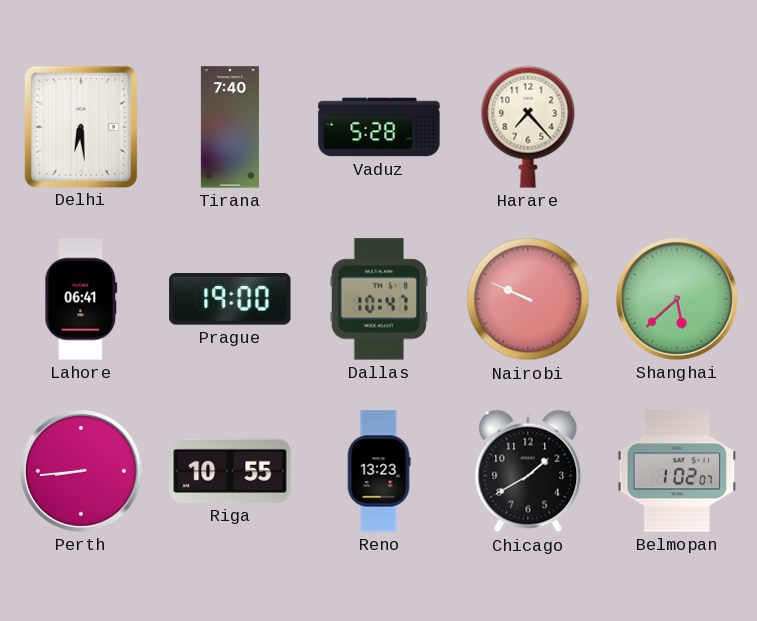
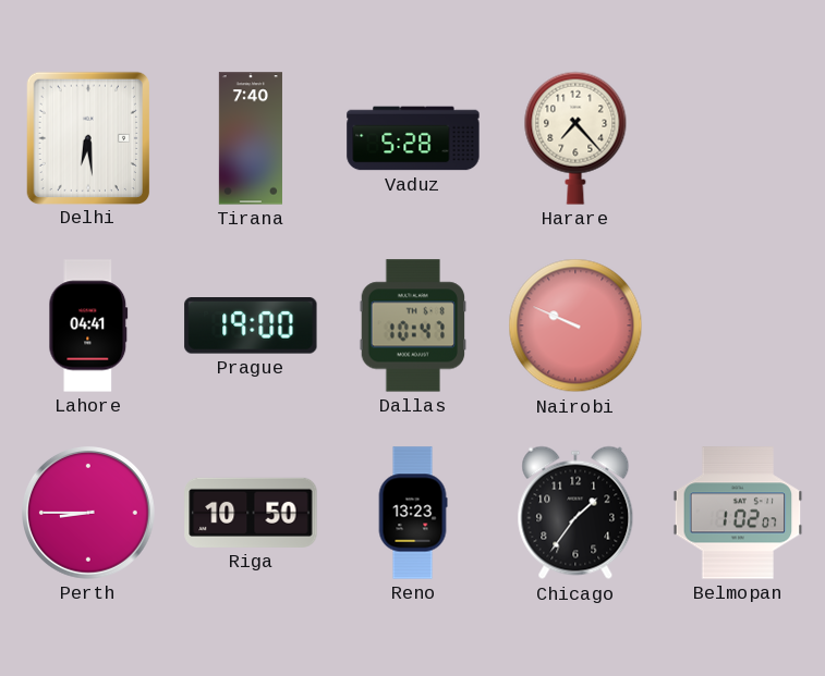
Lahore: 06:41 -> 04:41 (88, 325)
Shanghai: 5:38 -> none (678, 300)
Perth: 8:44 -> 8:45 (89, 514)
Riga: 10:55 -> 10:50 (251, 513)
Chicago: 1:40 -> 1:36 (575, 513)
